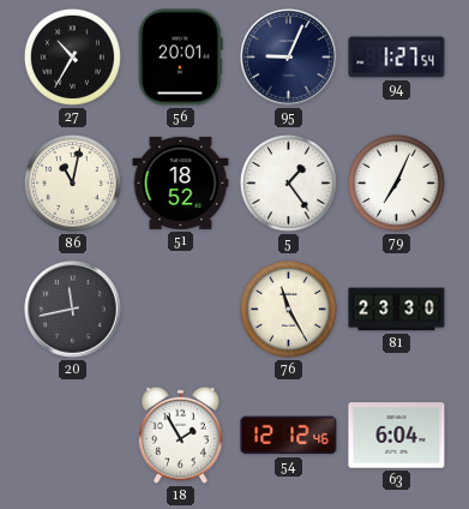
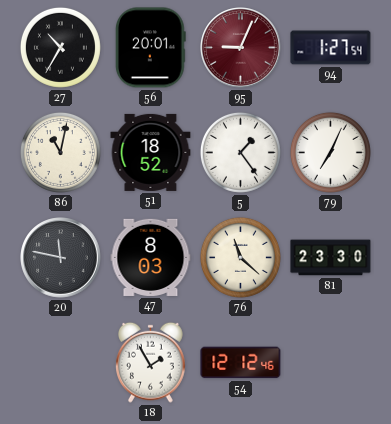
95 dial: navy -> burgundy (241, 48)
20: 11:43 -> 11:47 (61, 258)
47: none -> 8:03 (151, 257)
76: 11:25 -> 11:22 (240, 257)
63: 6:04 -> none (397, 436)
